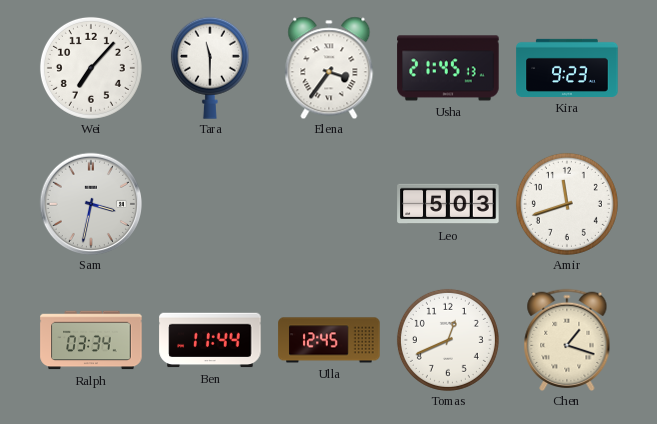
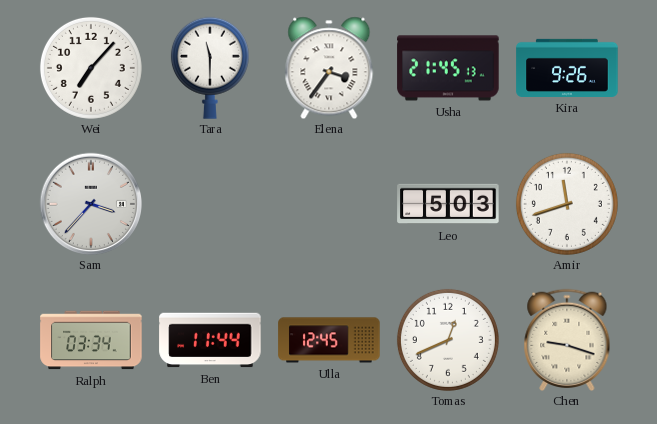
Kira: 9:23 -> 9:26 (567, 68)
Sam: 3:32 -> 3:37 (90, 203)
Chen: 1:18 -> 9:18 (567, 340)
